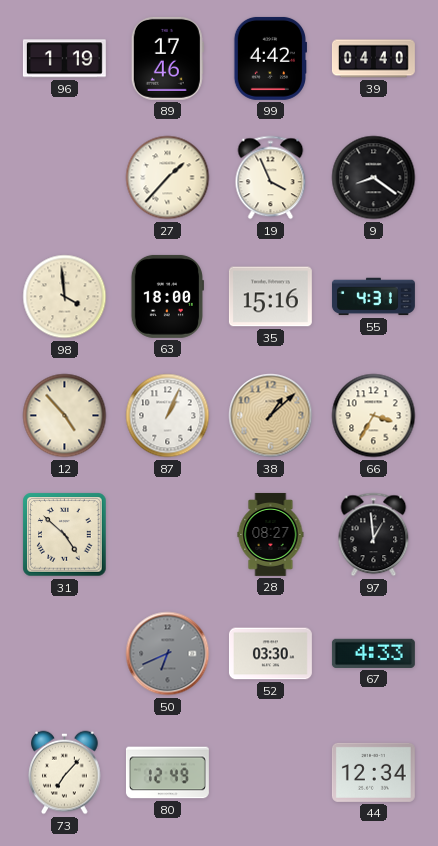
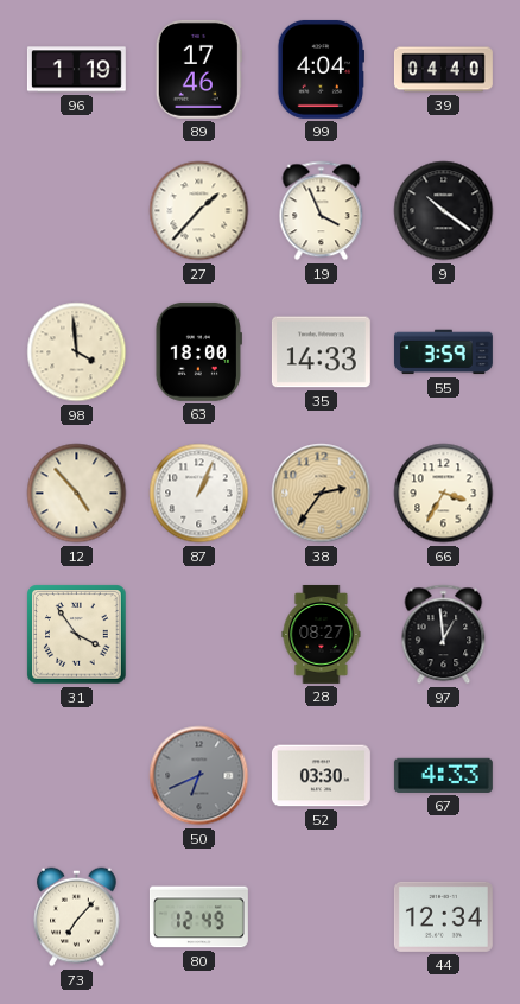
99: 4:42 -> 4:04 (319, 69)
9: 8:21 -> 10:21 (444, 211)
35: 15:16 -> 14:33 (321, 352)
55: 4:31 -> 3:59 (443, 352)
38: 1:08 -> 2:36 (322, 494)
31: 4:52 -> 3:54 (77, 635)
